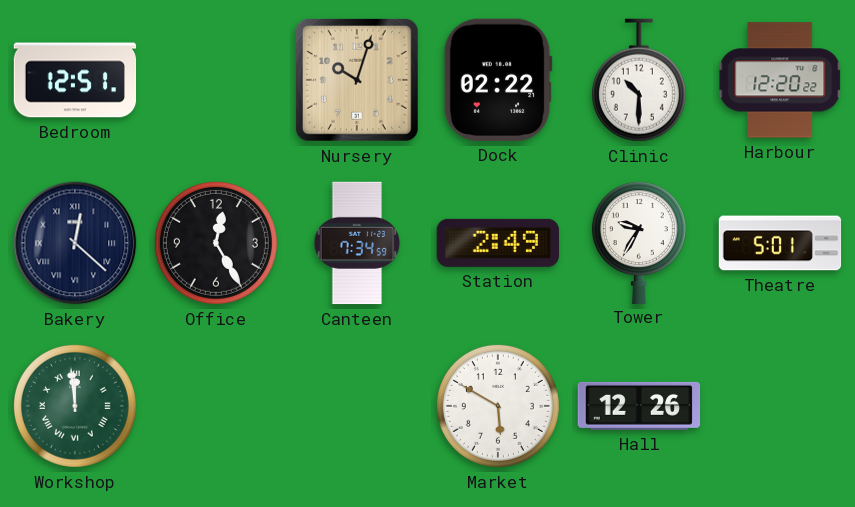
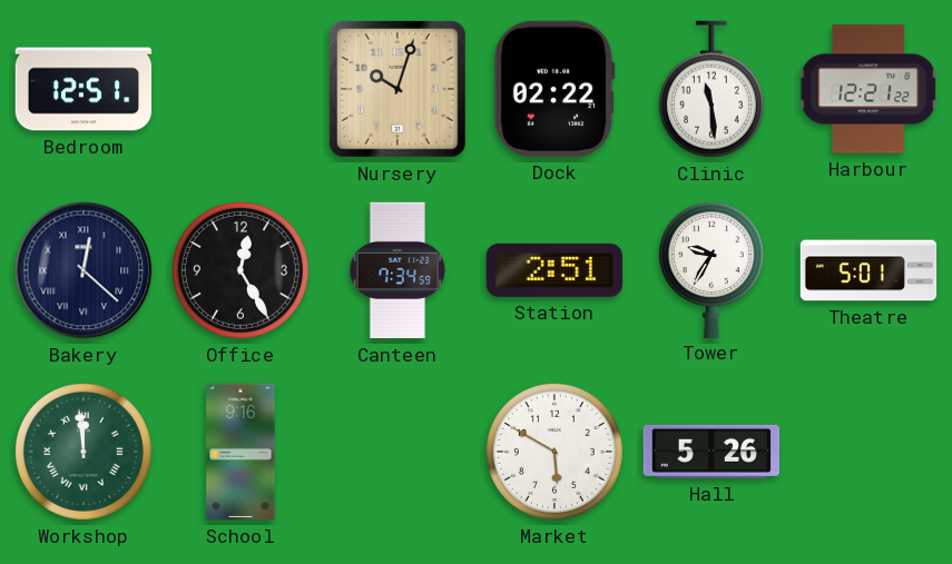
Clinic: 10:30 -> 11:29 (711, 89)
Harbour: 12:20 -> 12:21 (868, 89)
Station: 2:49 -> 2:51 (554, 270)
School: none -> 9:16 (241, 452)
Hall: 12:26 -> 5:26 (711, 452)
